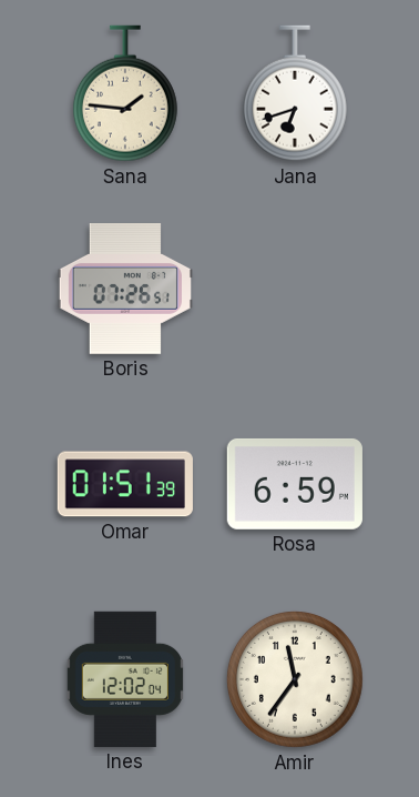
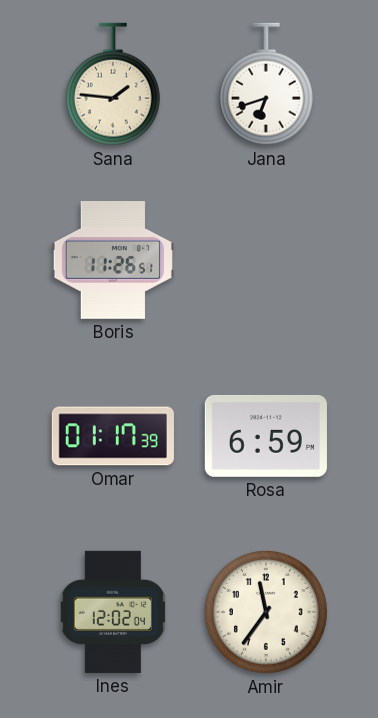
Boris: 07:26 -> 11:26 (113, 260)
Omar: 01:51 -> 01:17 (113, 436)
